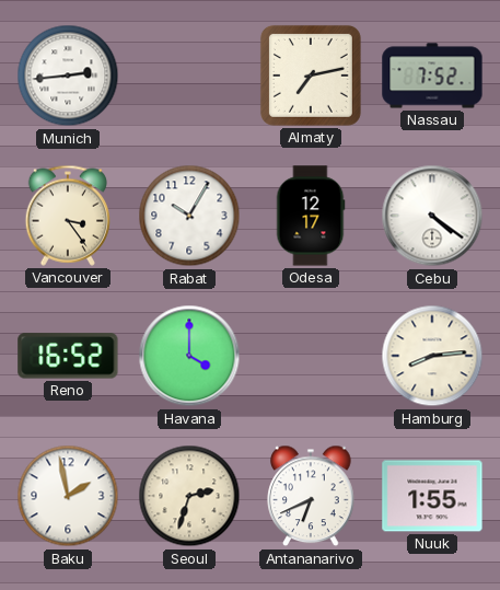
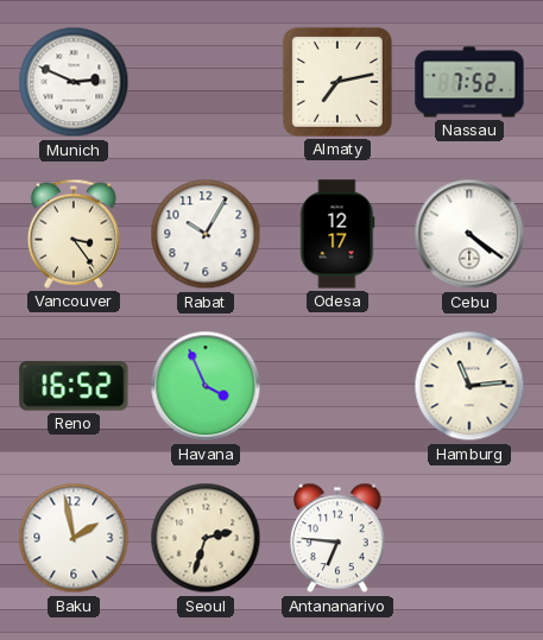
Munich: 2:44 -> 2:49 (74, 82)
Havana: 4:00 -> 3:56 (206, 386)
Hamburg: 8:14 -> 11:14 (469, 386)
Antananarivo: 6:41 -> 6:46 (337, 538)
Nuuk: 1:55 -> none (432, 496)
